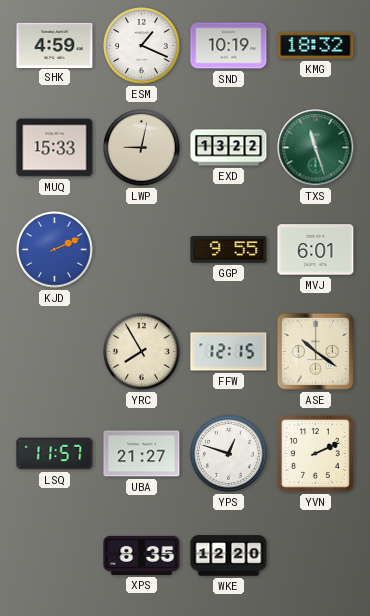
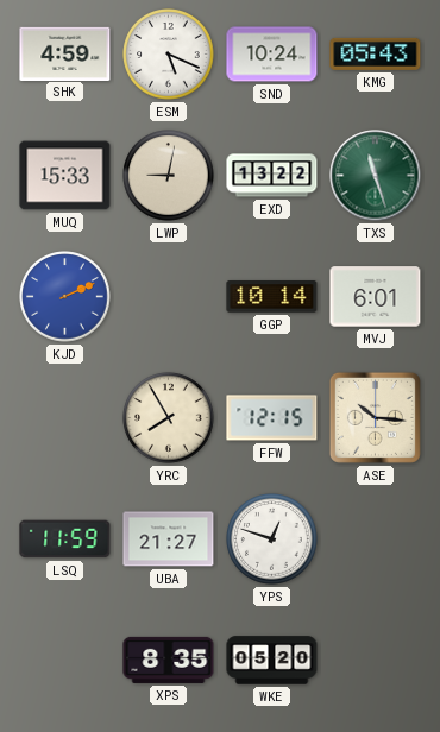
ESM: 1:19 -> 5:19 (169, 55)
SND: 10:19 -> 10:24 (272, 55)
KMG: 18:32 -> 05:43 (376, 53)
GGP: 9:55 -> 10:14 (272, 297)
ASE: 10:21 -> 10:16 (375, 417)
LSQ: 11:57 -> 11:59 (65, 539)
YVN: 2:11 -> none (315, 453)
WKE: 12:20 -> 05:20 (272, 661)
